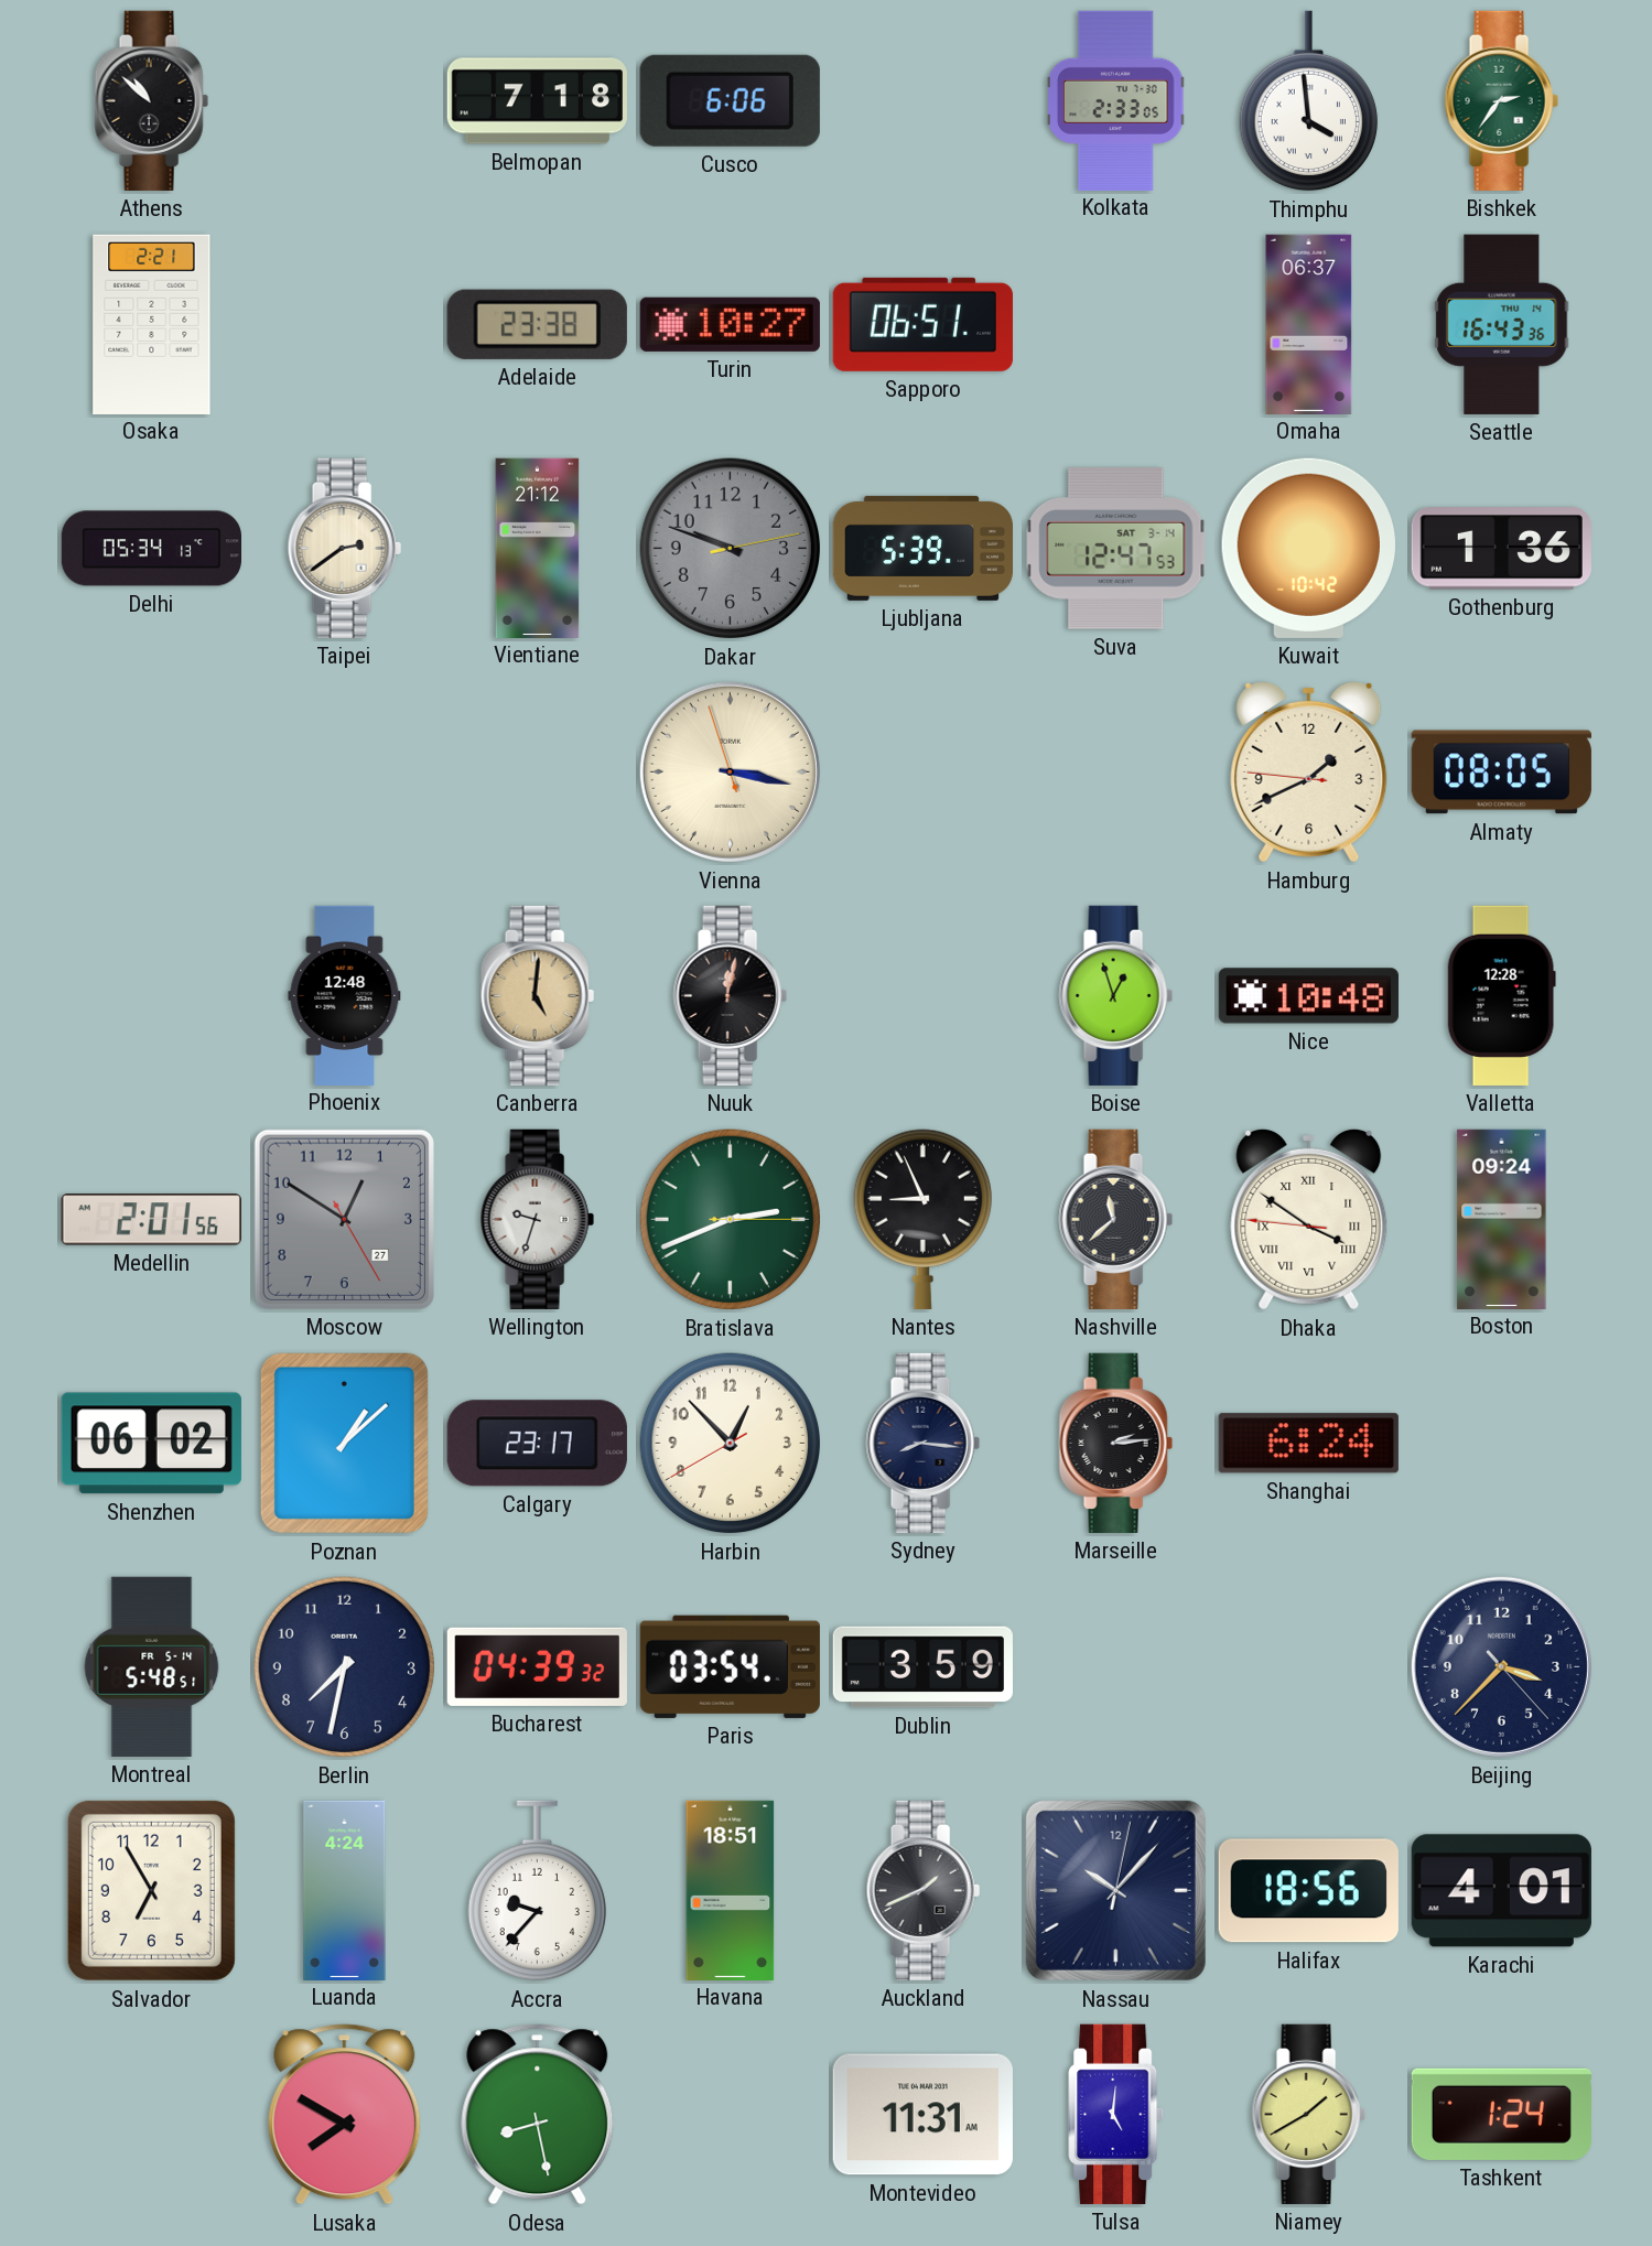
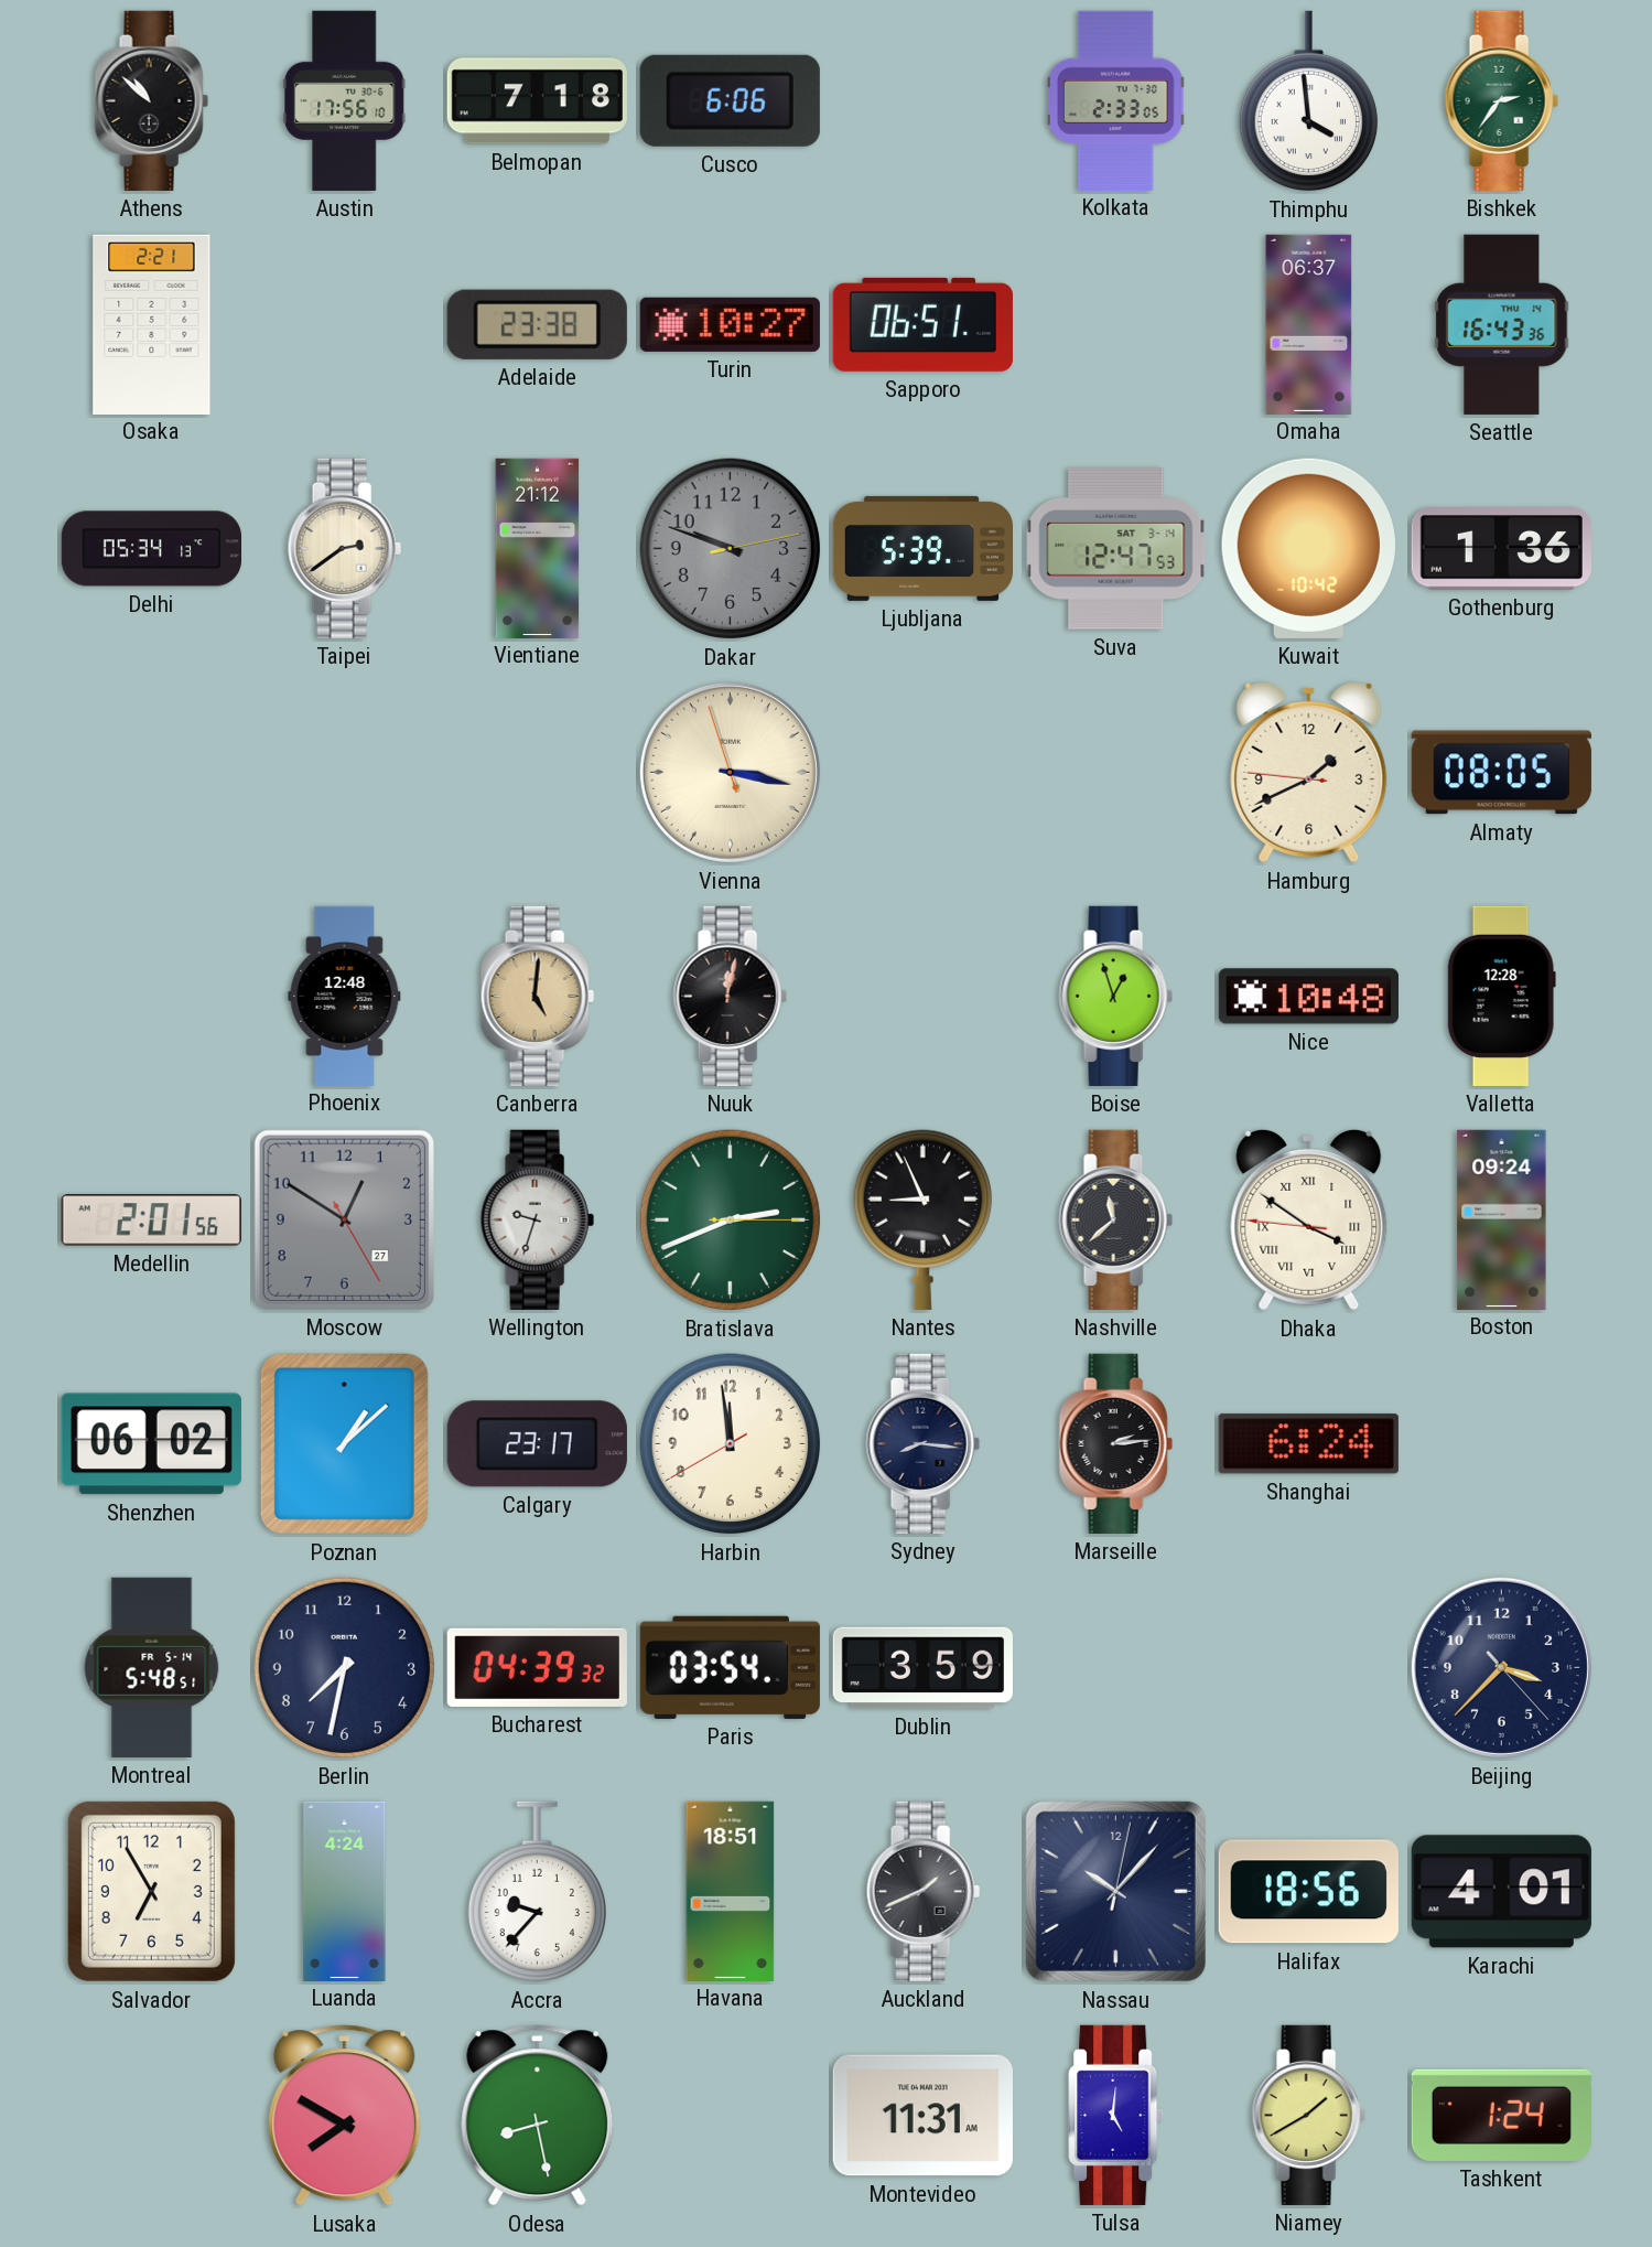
Austin: none -> 17:56 (345, 100)
Harbin: 12:52 -> 11:58 (731, 1444)
